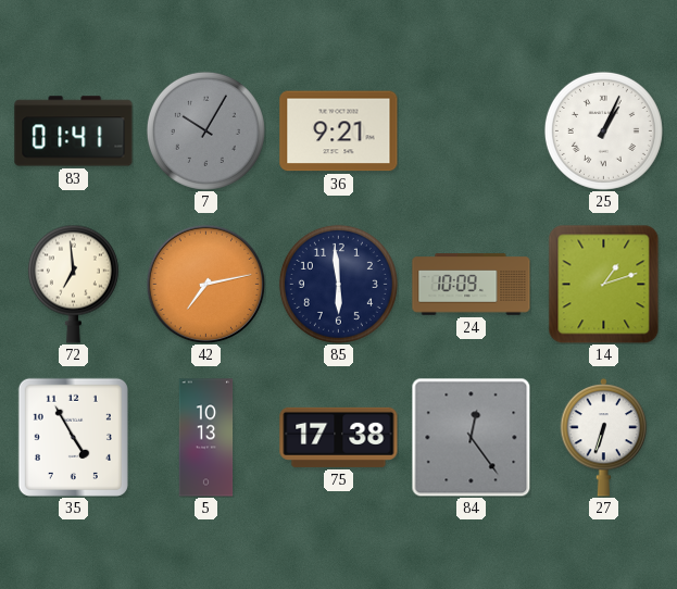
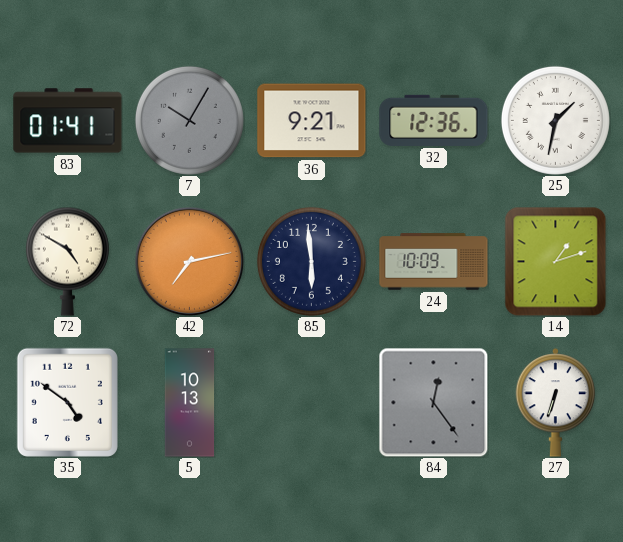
32: none -> 12:36 (434, 120)
25: 1:04 -> 1:32 (555, 120)
72: 6:59 -> 4:50 (67, 261)
35: 4:55 -> 4:51 (67, 402)
75: 17:38 -> none (339, 437)
